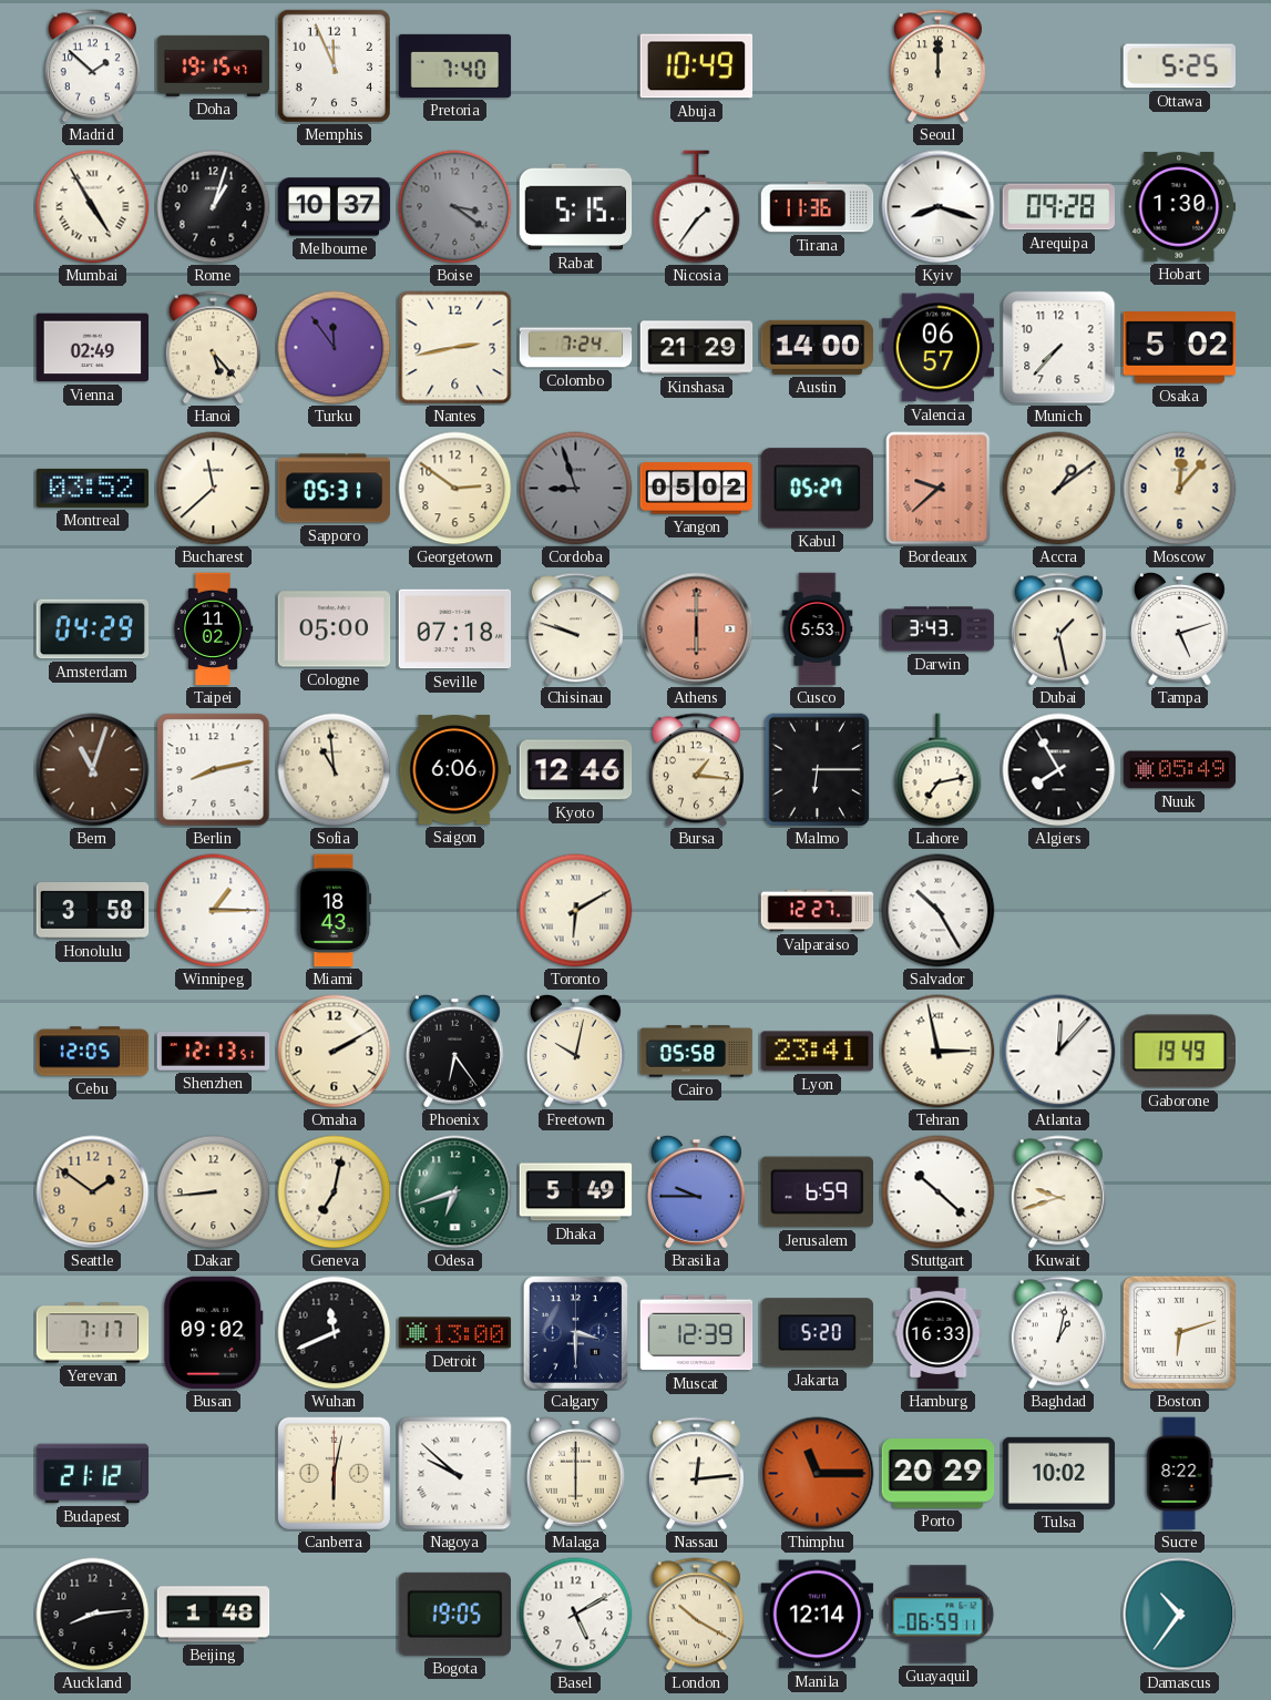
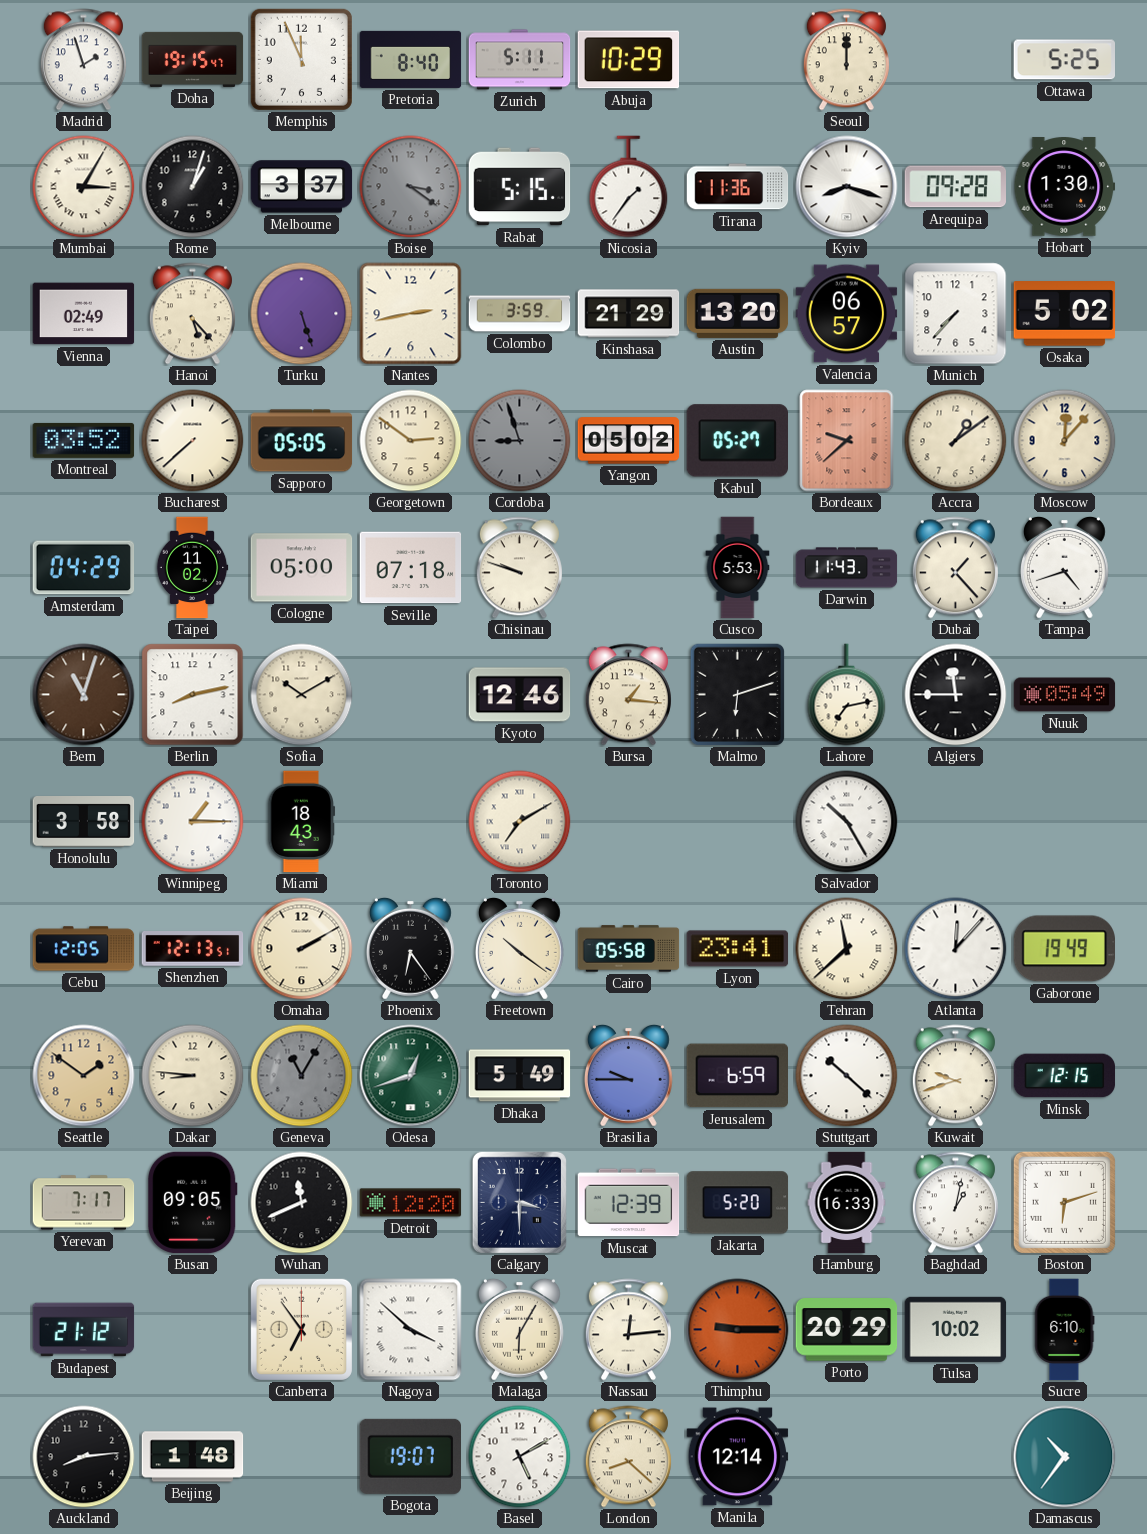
Madrid: 1:52 -> 1:57 (83, 60)
Pretoria: 7:40 -> 8:40 (411, 59)
Zurich: none -> 5:11 (520, 60)
Abuja: 10:49 -> 10:29 (629, 60)
Mumbai: 4:55 -> 3:05 (84, 187)
Melbourne: 10:37 -> 3:37 (302, 187)
Turku: 11:54 -> 5:27 (302, 314)
Colombo: 7:24 -> 3:59 (520, 314)
Austin: 14:00 -> 13:20 (738, 313)
Bucharest: 11:38 -> 7:38 (193, 441)
Sapporo: 05:31 -> 05:05 (302, 441)
Athens: 6:00 -> none (697, 629)
Darwin: 3:43 -> 11:43 (847, 568)
Dubai: 1:28 -> 1:23 (955, 568)
Tampa: 5:12 -> 4:42 (1064, 567)
Sofia: 10:59 -> 10:10 (302, 695)
Saigon: 6:06 -> none (455, 770)
Malmo: 6:15 -> 6:12 (737, 694)
Algiers: 7:55 -> 11:45 (956, 695)
Toronto: 6:10 -> 7:10 (520, 822)
Valparaiso: 12:27 -> none (818, 911)
Freetown: 10:02 -> 10:21 (519, 948)
Tehran: 2:58 -> 11:38 (847, 949)
Dakar: 8:44 -> 8:46 (193, 1076)
Geneva: 7:02 -> 11:05 (302, 1076)
Geneva dial: cream -> grey (302, 1076)
Odesa: 6:42 -> 12:42 (411, 1076)
Minsk: none -> 12:15 (1065, 1076)
Busan: 09:02 -> 09:05 (192, 1203)
Detroit: 13:00 -> 12:20 (411, 1203)
Canberra: 6:02 -> 6:54 (301, 1329)
Nagoya: 9:52 -> 3:52 (411, 1330)
Malaga: 6:00 -> 6:05 (519, 1329)
Thimphu: 11:15 -> 9:15 (738, 1330)
Sucre: 8:22 -> 6:10 (1065, 1330)
Bogota: 19:05 -> 19:07 (410, 1456)
London: 10:20 -> 8:22 (628, 1457)
Guayaquil: 06:59 -> none (939, 1615)
